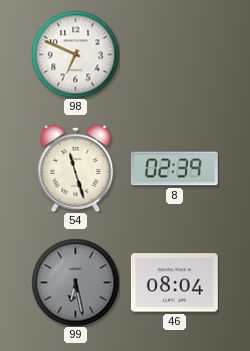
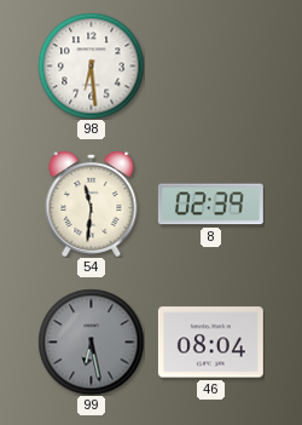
98: 6:49 -> 6:29 (91, 65)
54: 11:27 -> 11:31 (92, 205)
